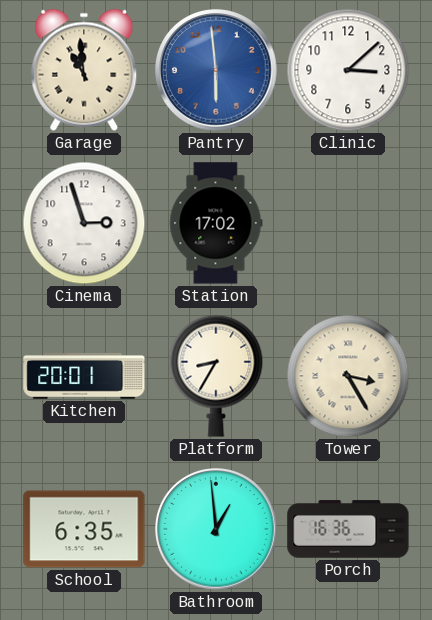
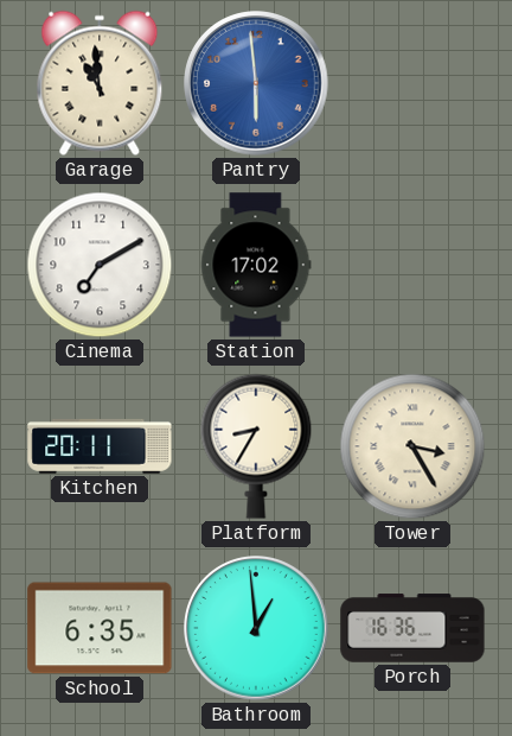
Clinic: 3:08 -> none (348, 70)
Cinema: 2:57 -> 7:10 (100, 265)
Kitchen: 20:01 -> 20:11 (100, 446)
